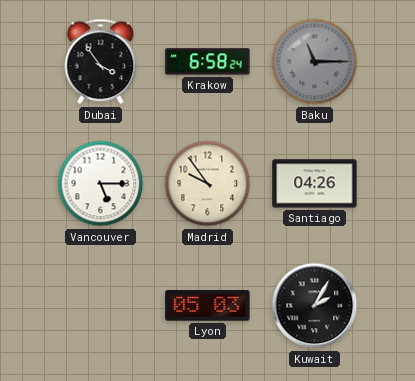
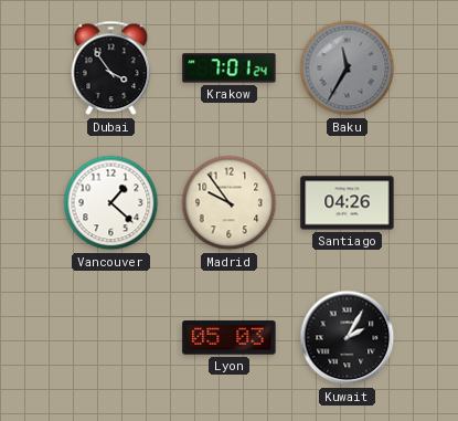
Krakow: 6:58 -> 7:01 (230, 69)
Baku: 11:15 -> 11:35 (348, 69)
Vancouver: 5:15 -> 1:22 (111, 203)
